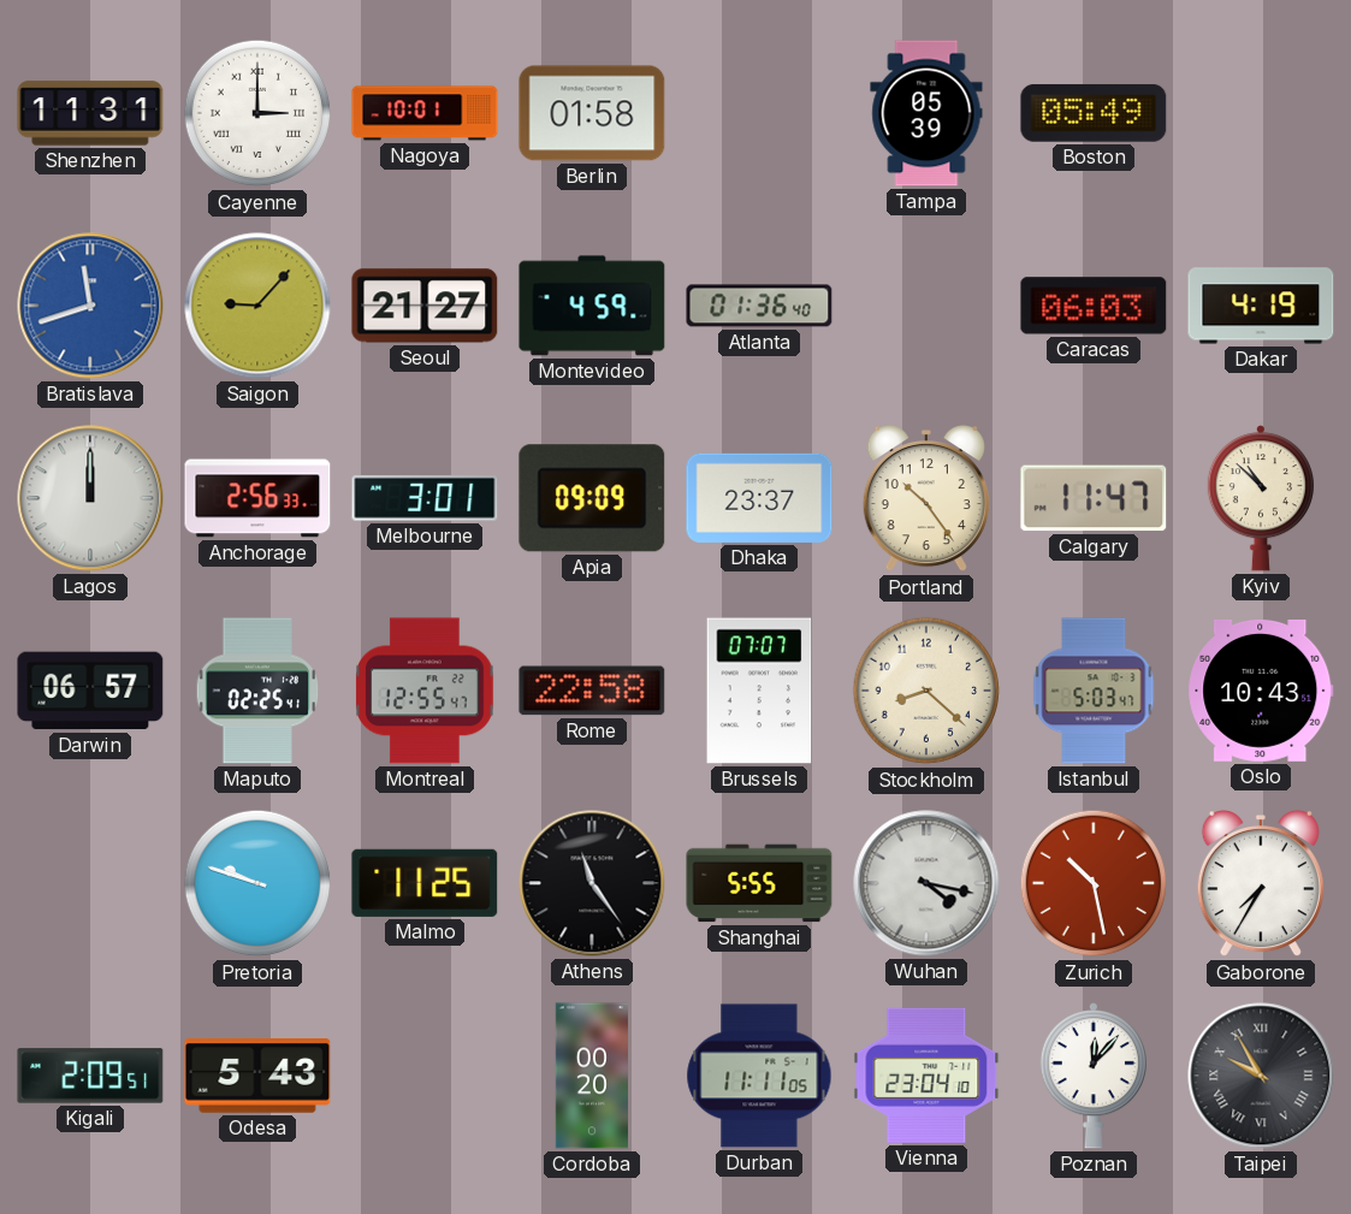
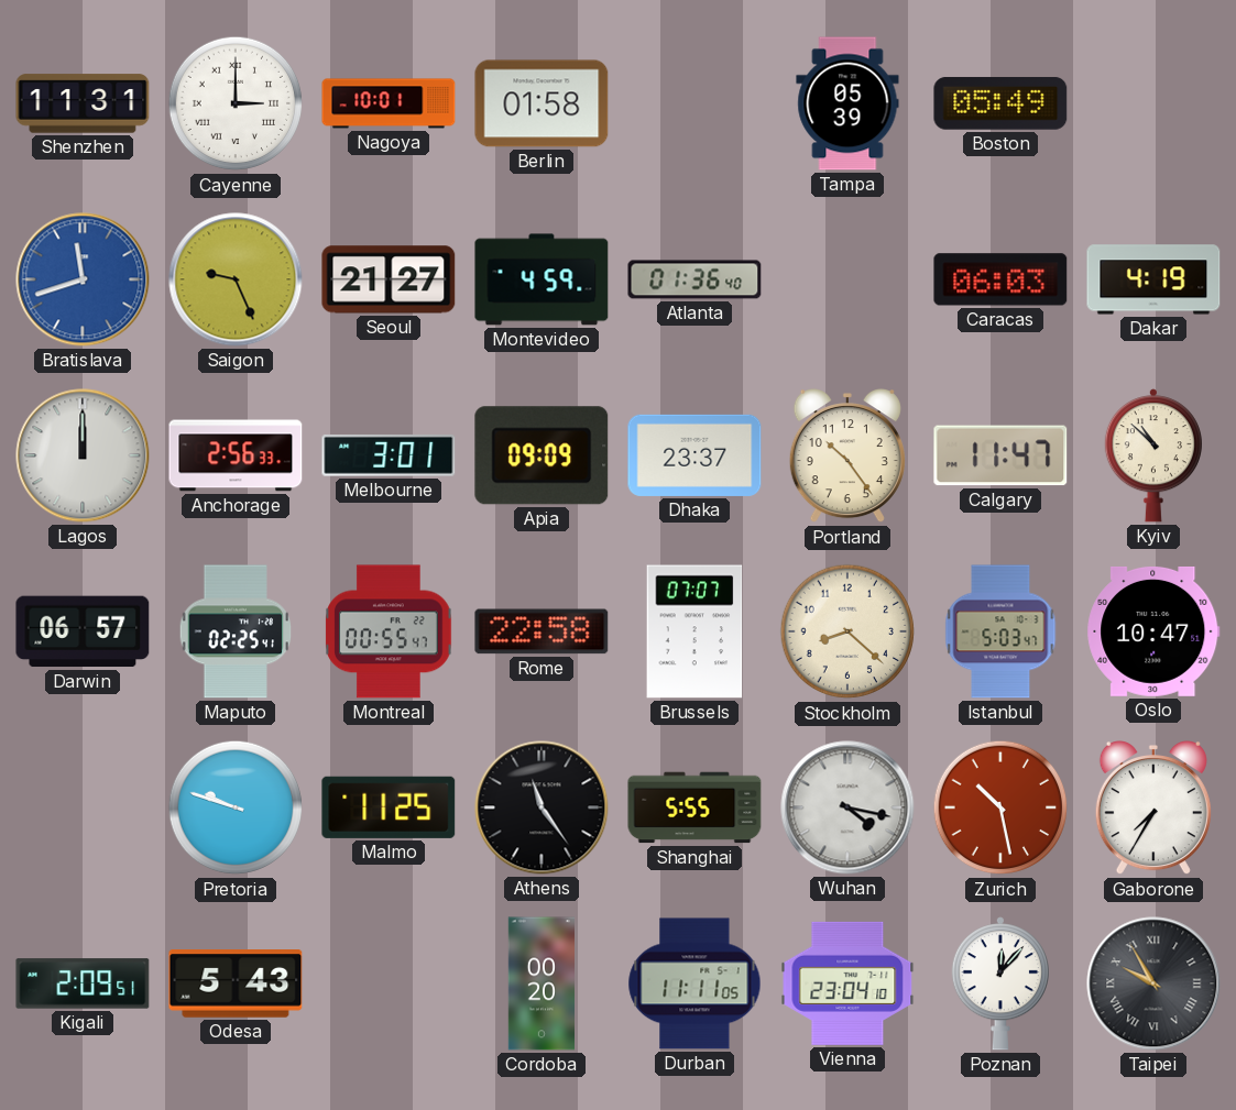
Saigon: 9:07 -> 9:26 (236, 279)
Montreal: 12:55 -> 00:55 (389, 631)
Oslo: 10:43 -> 10:47 (1153, 631)
